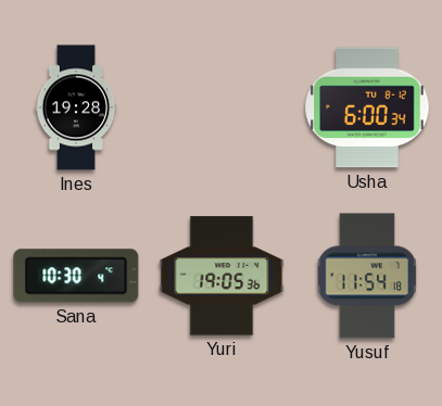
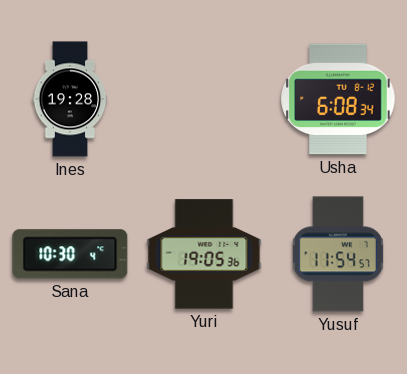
Usha: 6:00 -> 6:08 (338, 99)
Yusuf: 11:54:18 -> 11:54:57 (338, 254)
